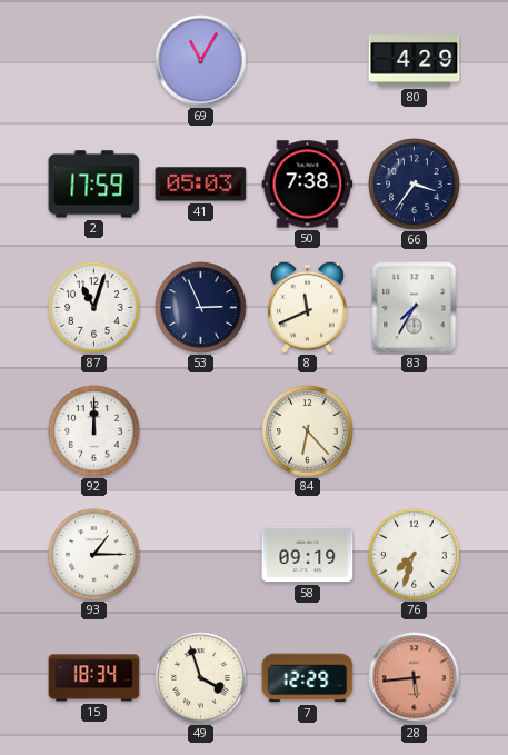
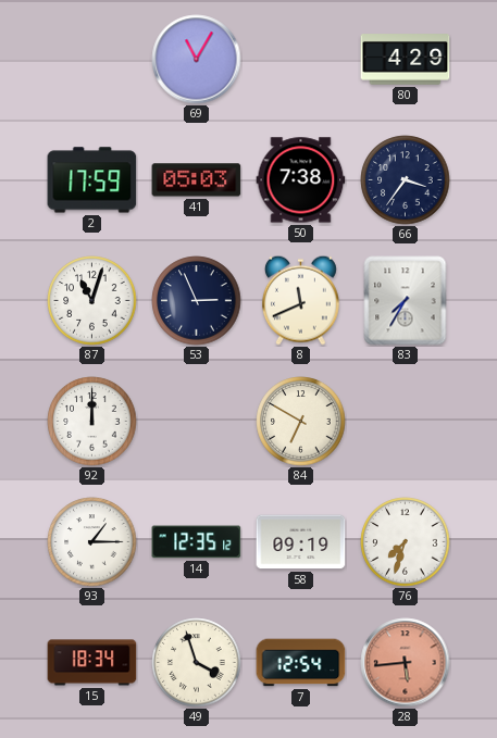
84: 6:23 -> 6:50 (301, 422)
14: none -> 12:35 (197, 542)
7: 12:29 -> 12:54 (301, 663)
